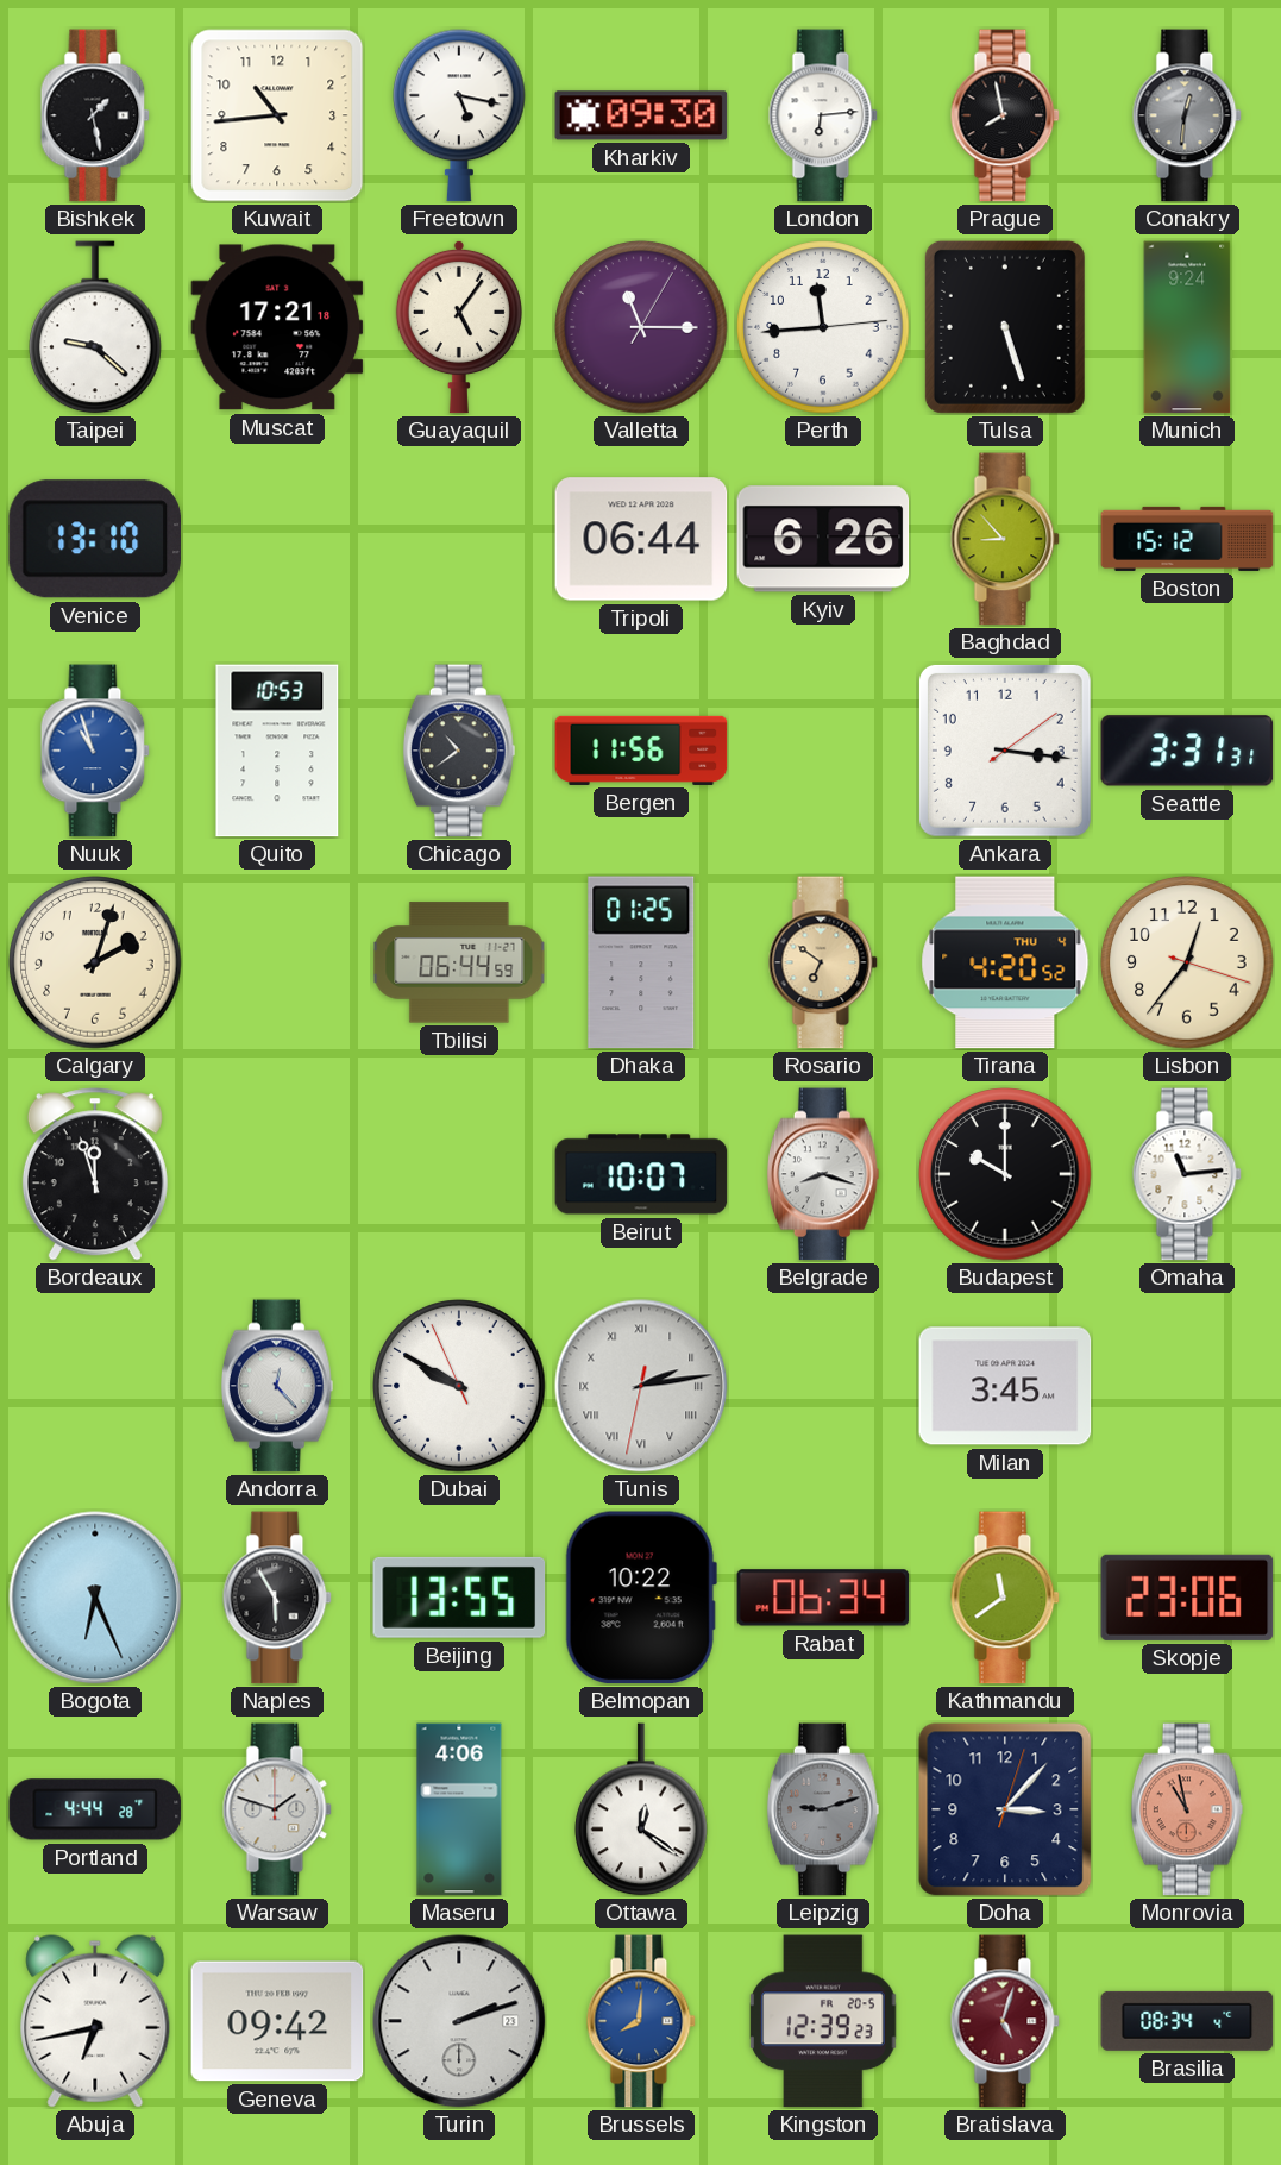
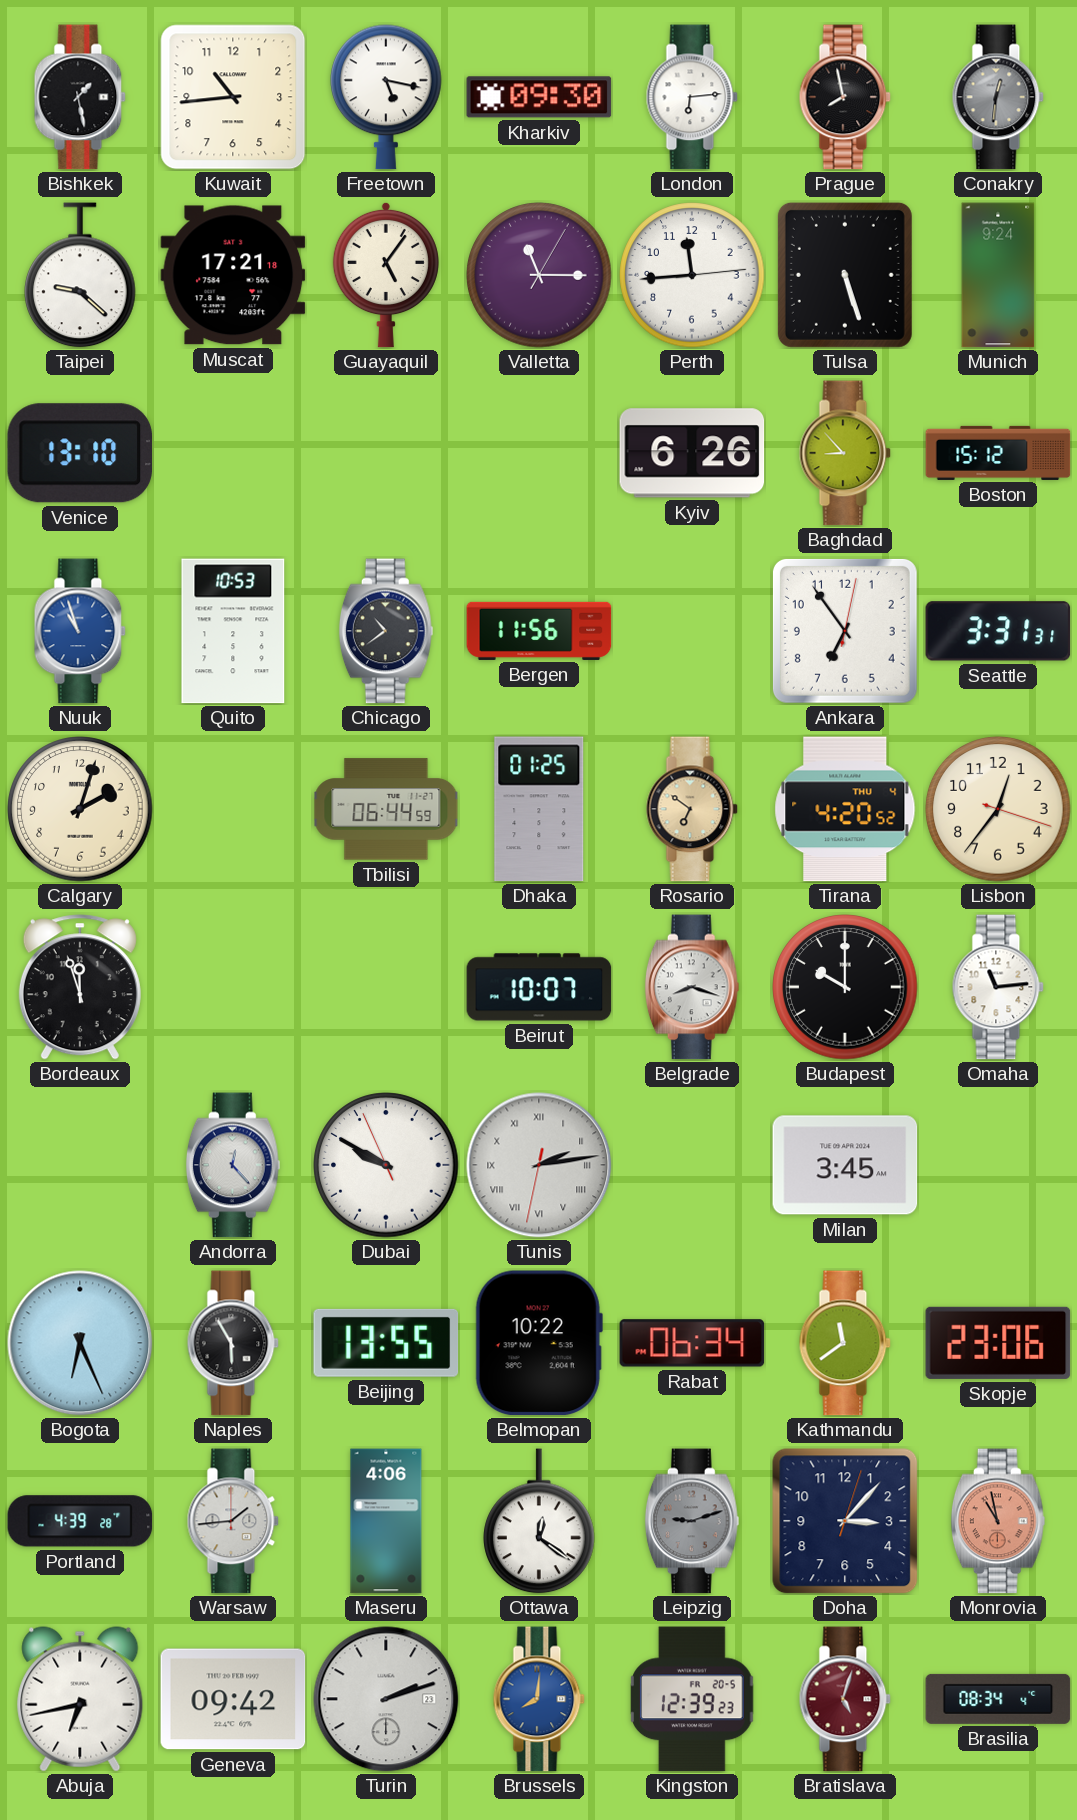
Tripoli: 06:44 -> none (641, 539)
Ankara: 3:16 -> 6:54 (845, 631)
Portland: 4:44 -> 4:39 (80, 1521)
Warsaw: 1:48 -> 1:44 (233, 1521)
